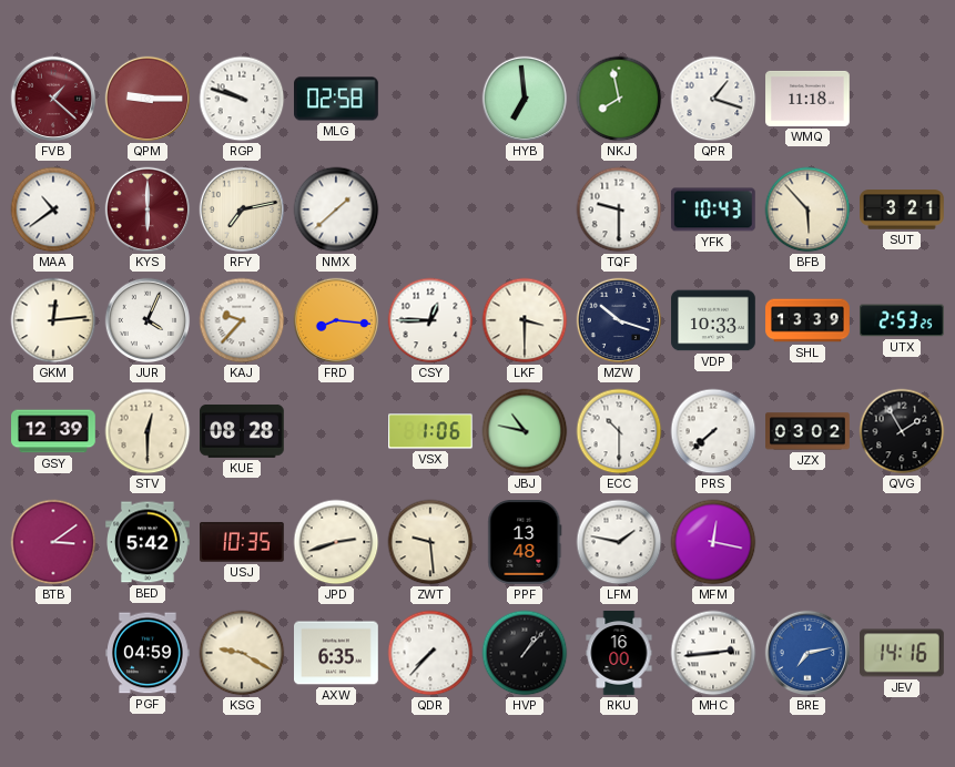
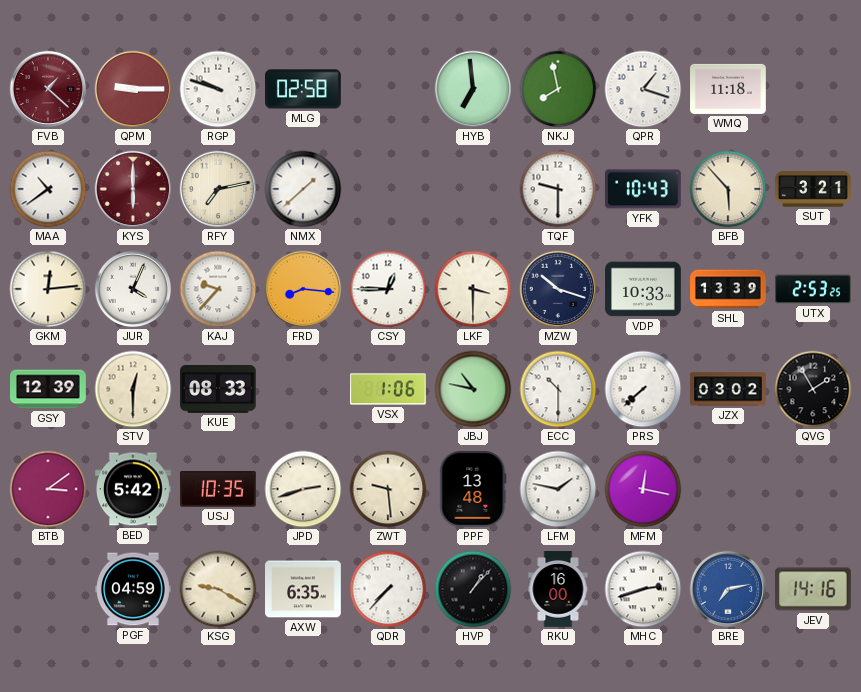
KUE: 08:28 -> 08:33 (219, 389)
MHC: 2:44 -> 2:42 (643, 589)
